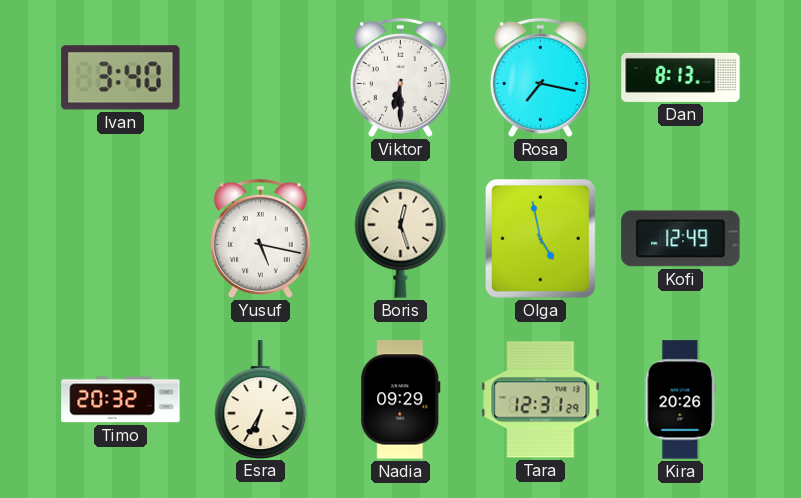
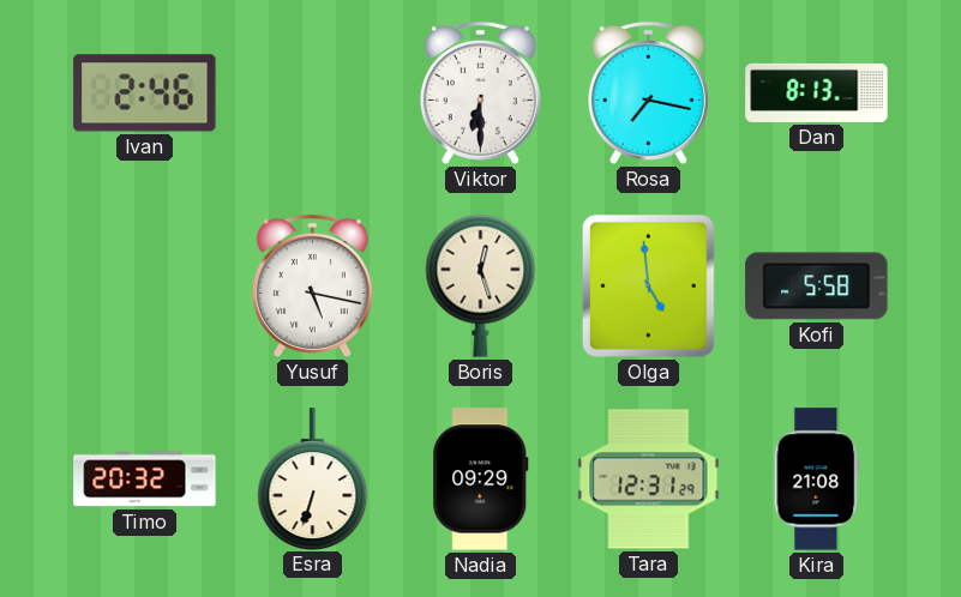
Ivan: 3:40 -> 2:46 (145, 94)
Olga: 4:58 -> 4:59 (648, 287)
Kofi: 12:49 -> 5:58 (817, 287)
Esra: 6:35 -> 6:33 (313, 478)
Kira: 20:26 -> 21:08 (817, 480)
